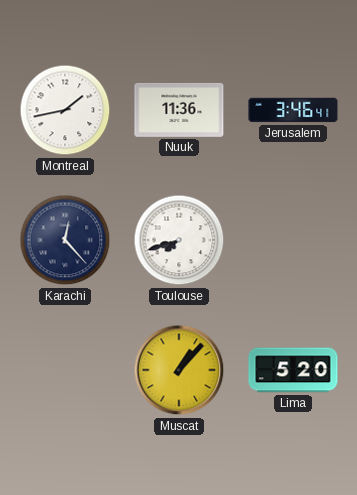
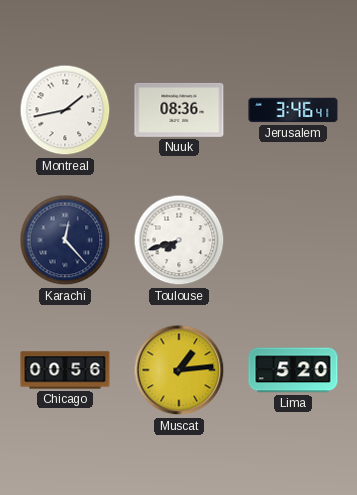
Nuuk: 11:36 -> 08:36 (179, 110)
Chicago: none -> 00:56 (65, 370)
Muscat: 1:07 -> 1:14 (179, 370)
